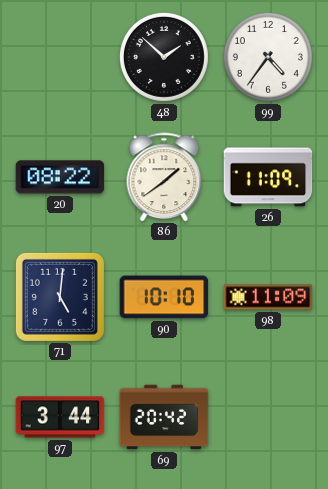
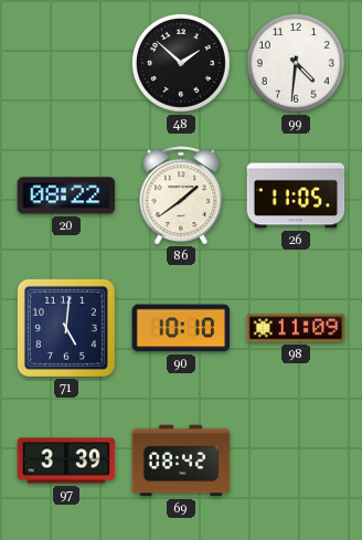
99: 4:36 -> 4:31 (296, 63)
26: 11:09 -> 11:05 (296, 195)
97: 3:44 -> 3:39 (66, 460)
69: 20:42 -> 08:42 (181, 460)
